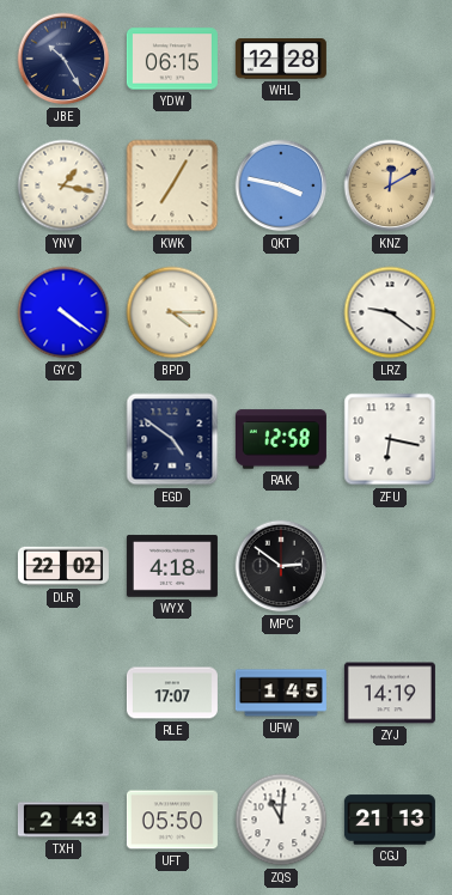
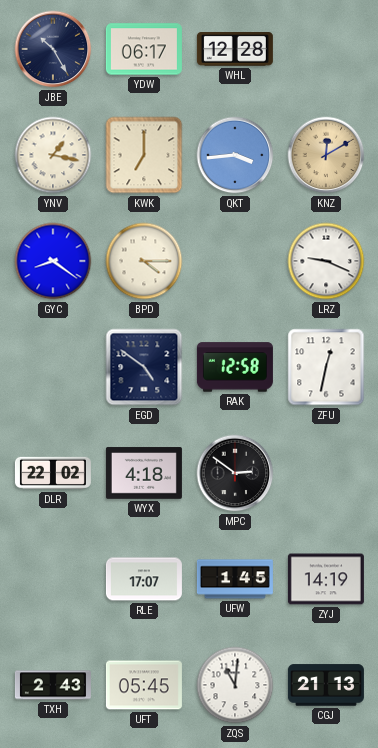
YDW: 06:15 -> 06:17 (144, 49)
KWK: 7:05 -> 7:00 (144, 155)
QKT: 3:47 -> 3:44 (235, 155)
GYC: 4:21 -> 8:21 (53, 261)
LRZ: 9:21 -> 9:19 (326, 261)
ZFU: 6:17 -> 12:32 (326, 367)
UFT: 05:50 -> 05:45 (144, 685)
